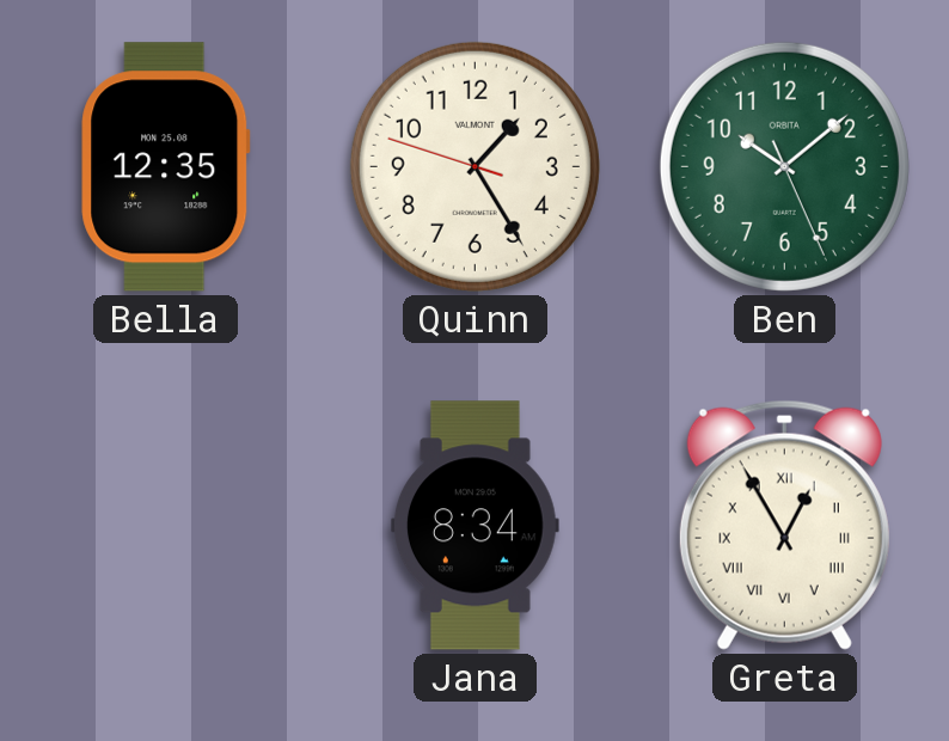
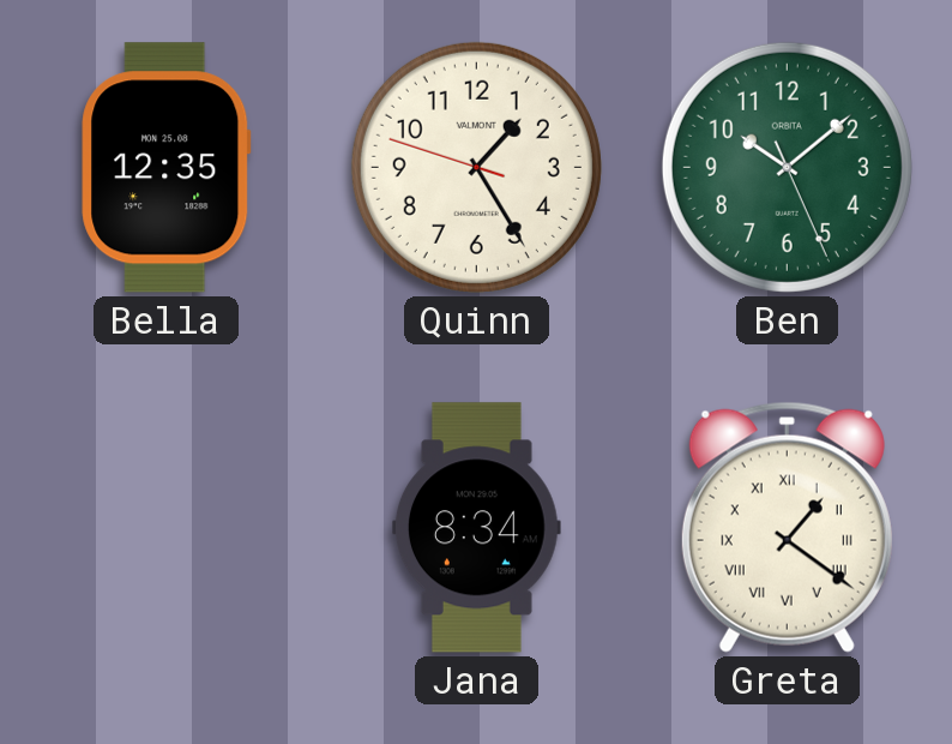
Greta: 12:55 -> 1:21 (787, 527)
